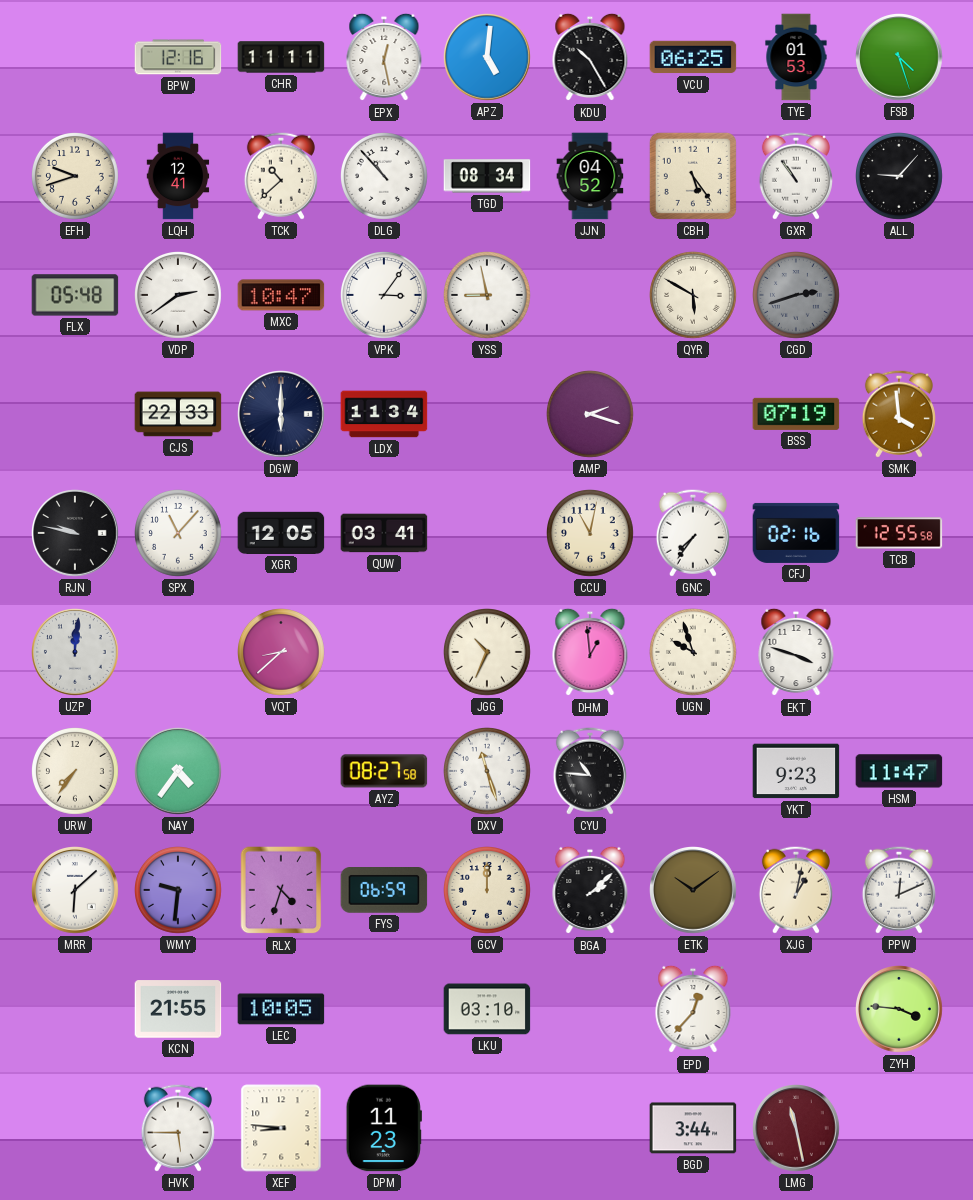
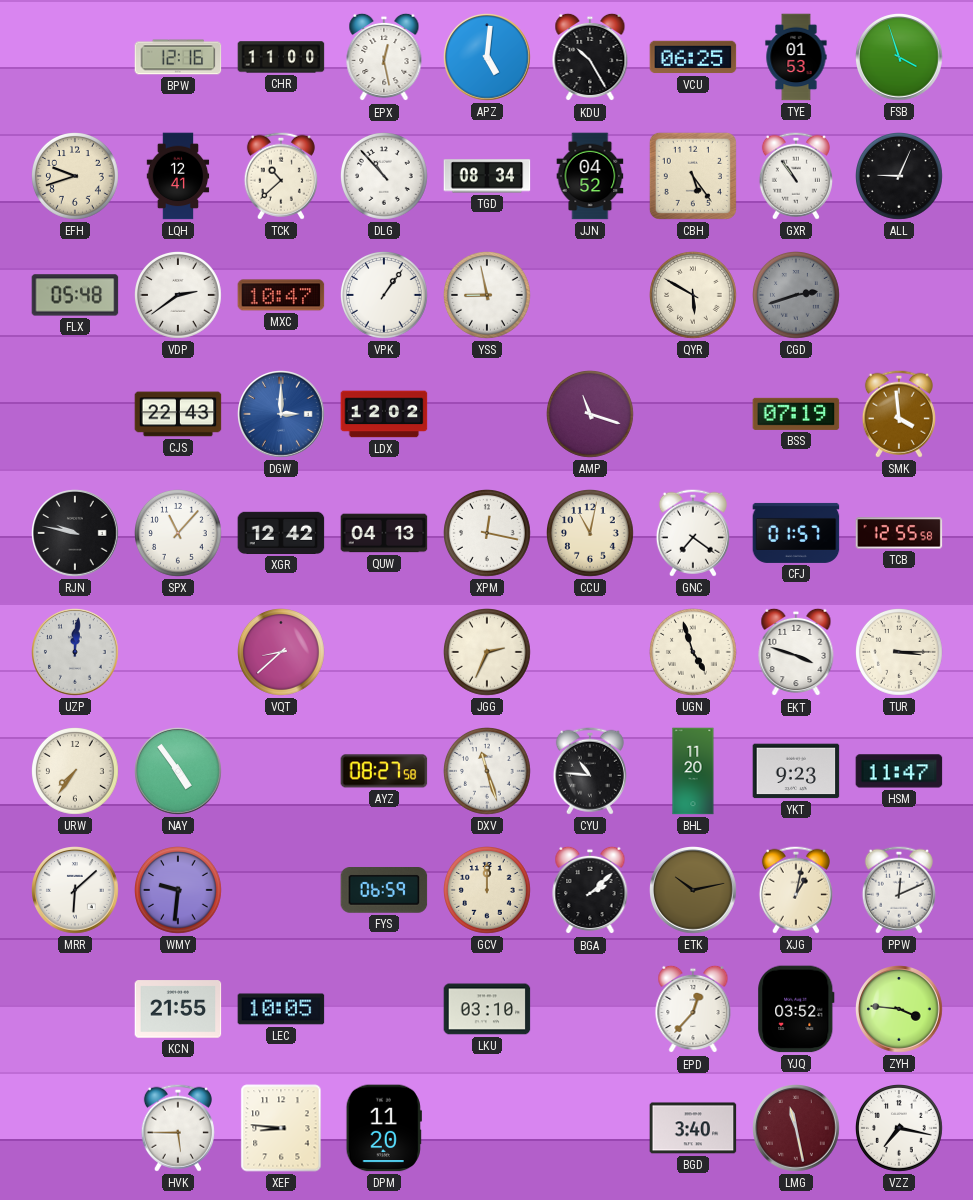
CHR: 11:11 -> 11:00 (281, 57)
FSB: 4:27 -> 3:57 (900, 58)
ALL: 9:07 -> 9:04 (900, 177)
VPK: 3:06 -> 1:06 (385, 296)
CJS: 22:33 -> 22:43 (178, 414)
DGW: 6:00 -> 3:00 (282, 415)
DGW dial: navy -> blue (282, 415)
LDX: 11:34 -> 12:02 (384, 414)
AMP: 2:18 -> 11:18 (591, 415)
XGR: 12:05 -> 12:42 (281, 533)
QUW: 03:41 -> 04:13 (384, 533)
XPM: none -> 12:17 (488, 534)
GNC: 7:36 -> 7:21 (693, 533)
CFJ: 02:16 -> 01:57 (796, 533)
JGG: 10:34 -> 2:34 (488, 653)
DHM: 12:59 -> none (590, 652)
UGN: 9:57 -> 4:57 (694, 653)
TUR: none -> 3:15 (900, 653)
NAY: 4:36 -> 4:54 (179, 772)
BHL: none -> 11:20 (693, 771)
RLX: 4:33 -> none (281, 890)
ETK: 10:09 -> 10:13 (694, 891)
YJQ: none -> 03:52 (796, 1009)
DPM: 11:23 -> 11:20 (384, 1128)
BGD: 3:44 -> 3:40 (693, 1128)
VZZ: none -> 7:17 (900, 1129)
